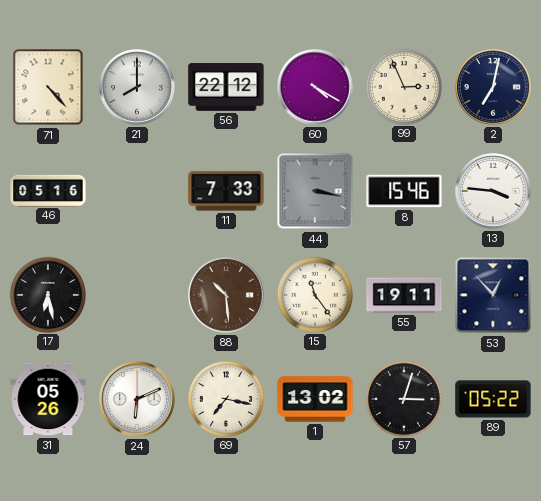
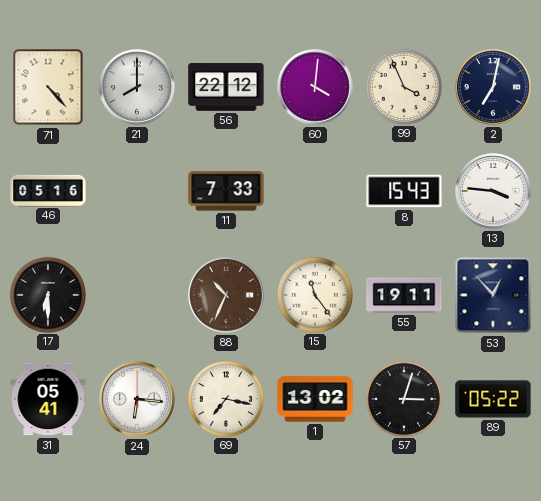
60: 4:20 -> 4:01 (316, 88)
99: 2:56 -> 3:56 (403, 86)
44: 3:17 -> none (315, 191)
8: 15:46 -> 15:43 (404, 191)
17: 6:28 -> 6:30 (47, 294)
88: 10:29 -> 10:34 (227, 296)
31: 05:26 -> 05:41 (48, 399)
24: 6:11 -> 6:16 (138, 400)
